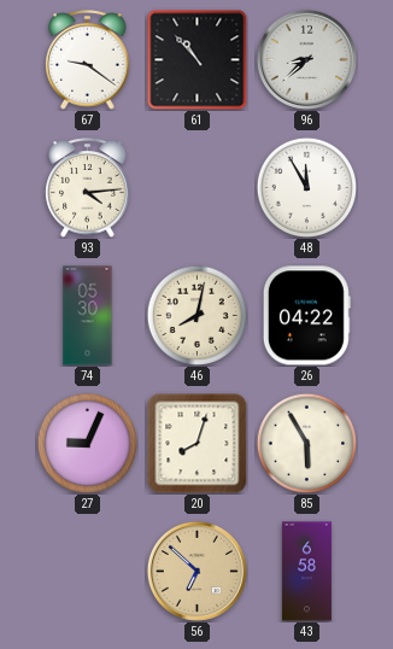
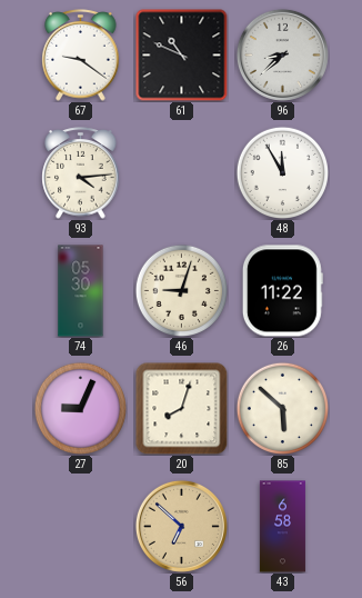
61: 10:53 -> 10:49 (181, 54)
46: 8:02 -> 9:03 (181, 290)
26: 04:22 -> 11:22 (282, 291)
85: 5:55 -> 5:52 (282, 408)
